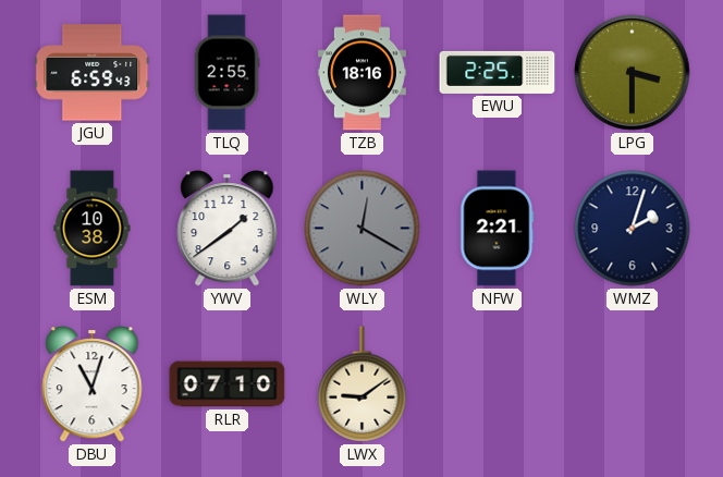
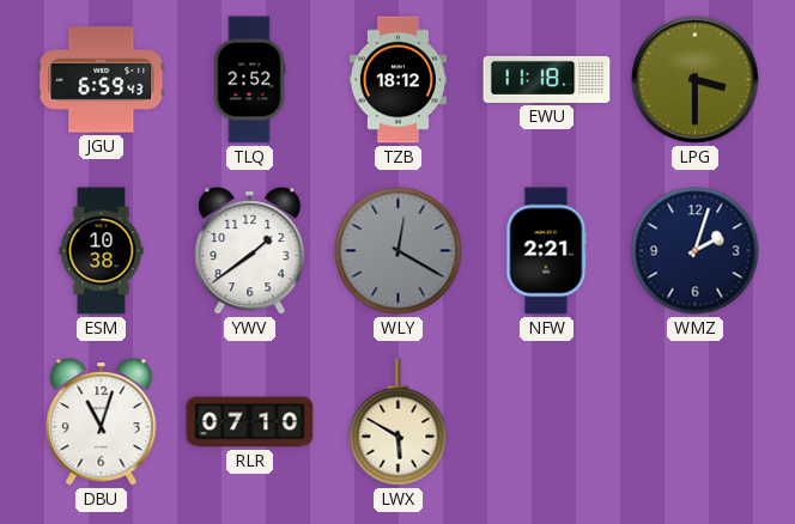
TLQ: 2:55 -> 2:52 (249, 80)
TZB: 18:16 -> 18:12 (397, 80)
EWU: 2:25 -> 11:18 (547, 79)
LWX: 9:09 -> 5:50 (399, 422)
